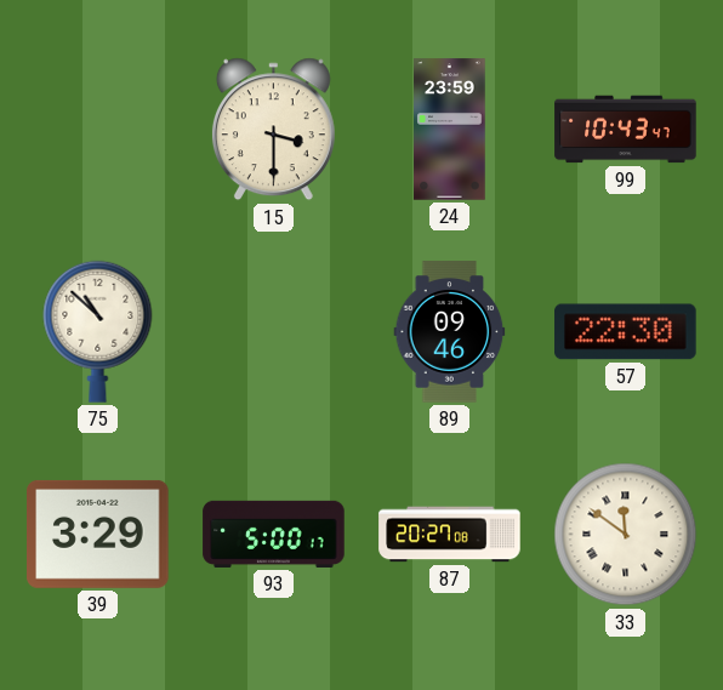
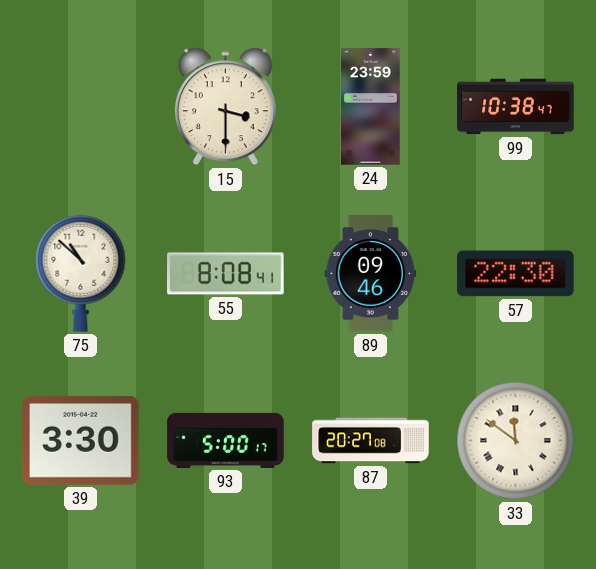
99: 10:43 -> 10:38 (516, 107)
55: none -> 8:08 (226, 274)
39: 3:29 -> 3:30 (81, 440)
